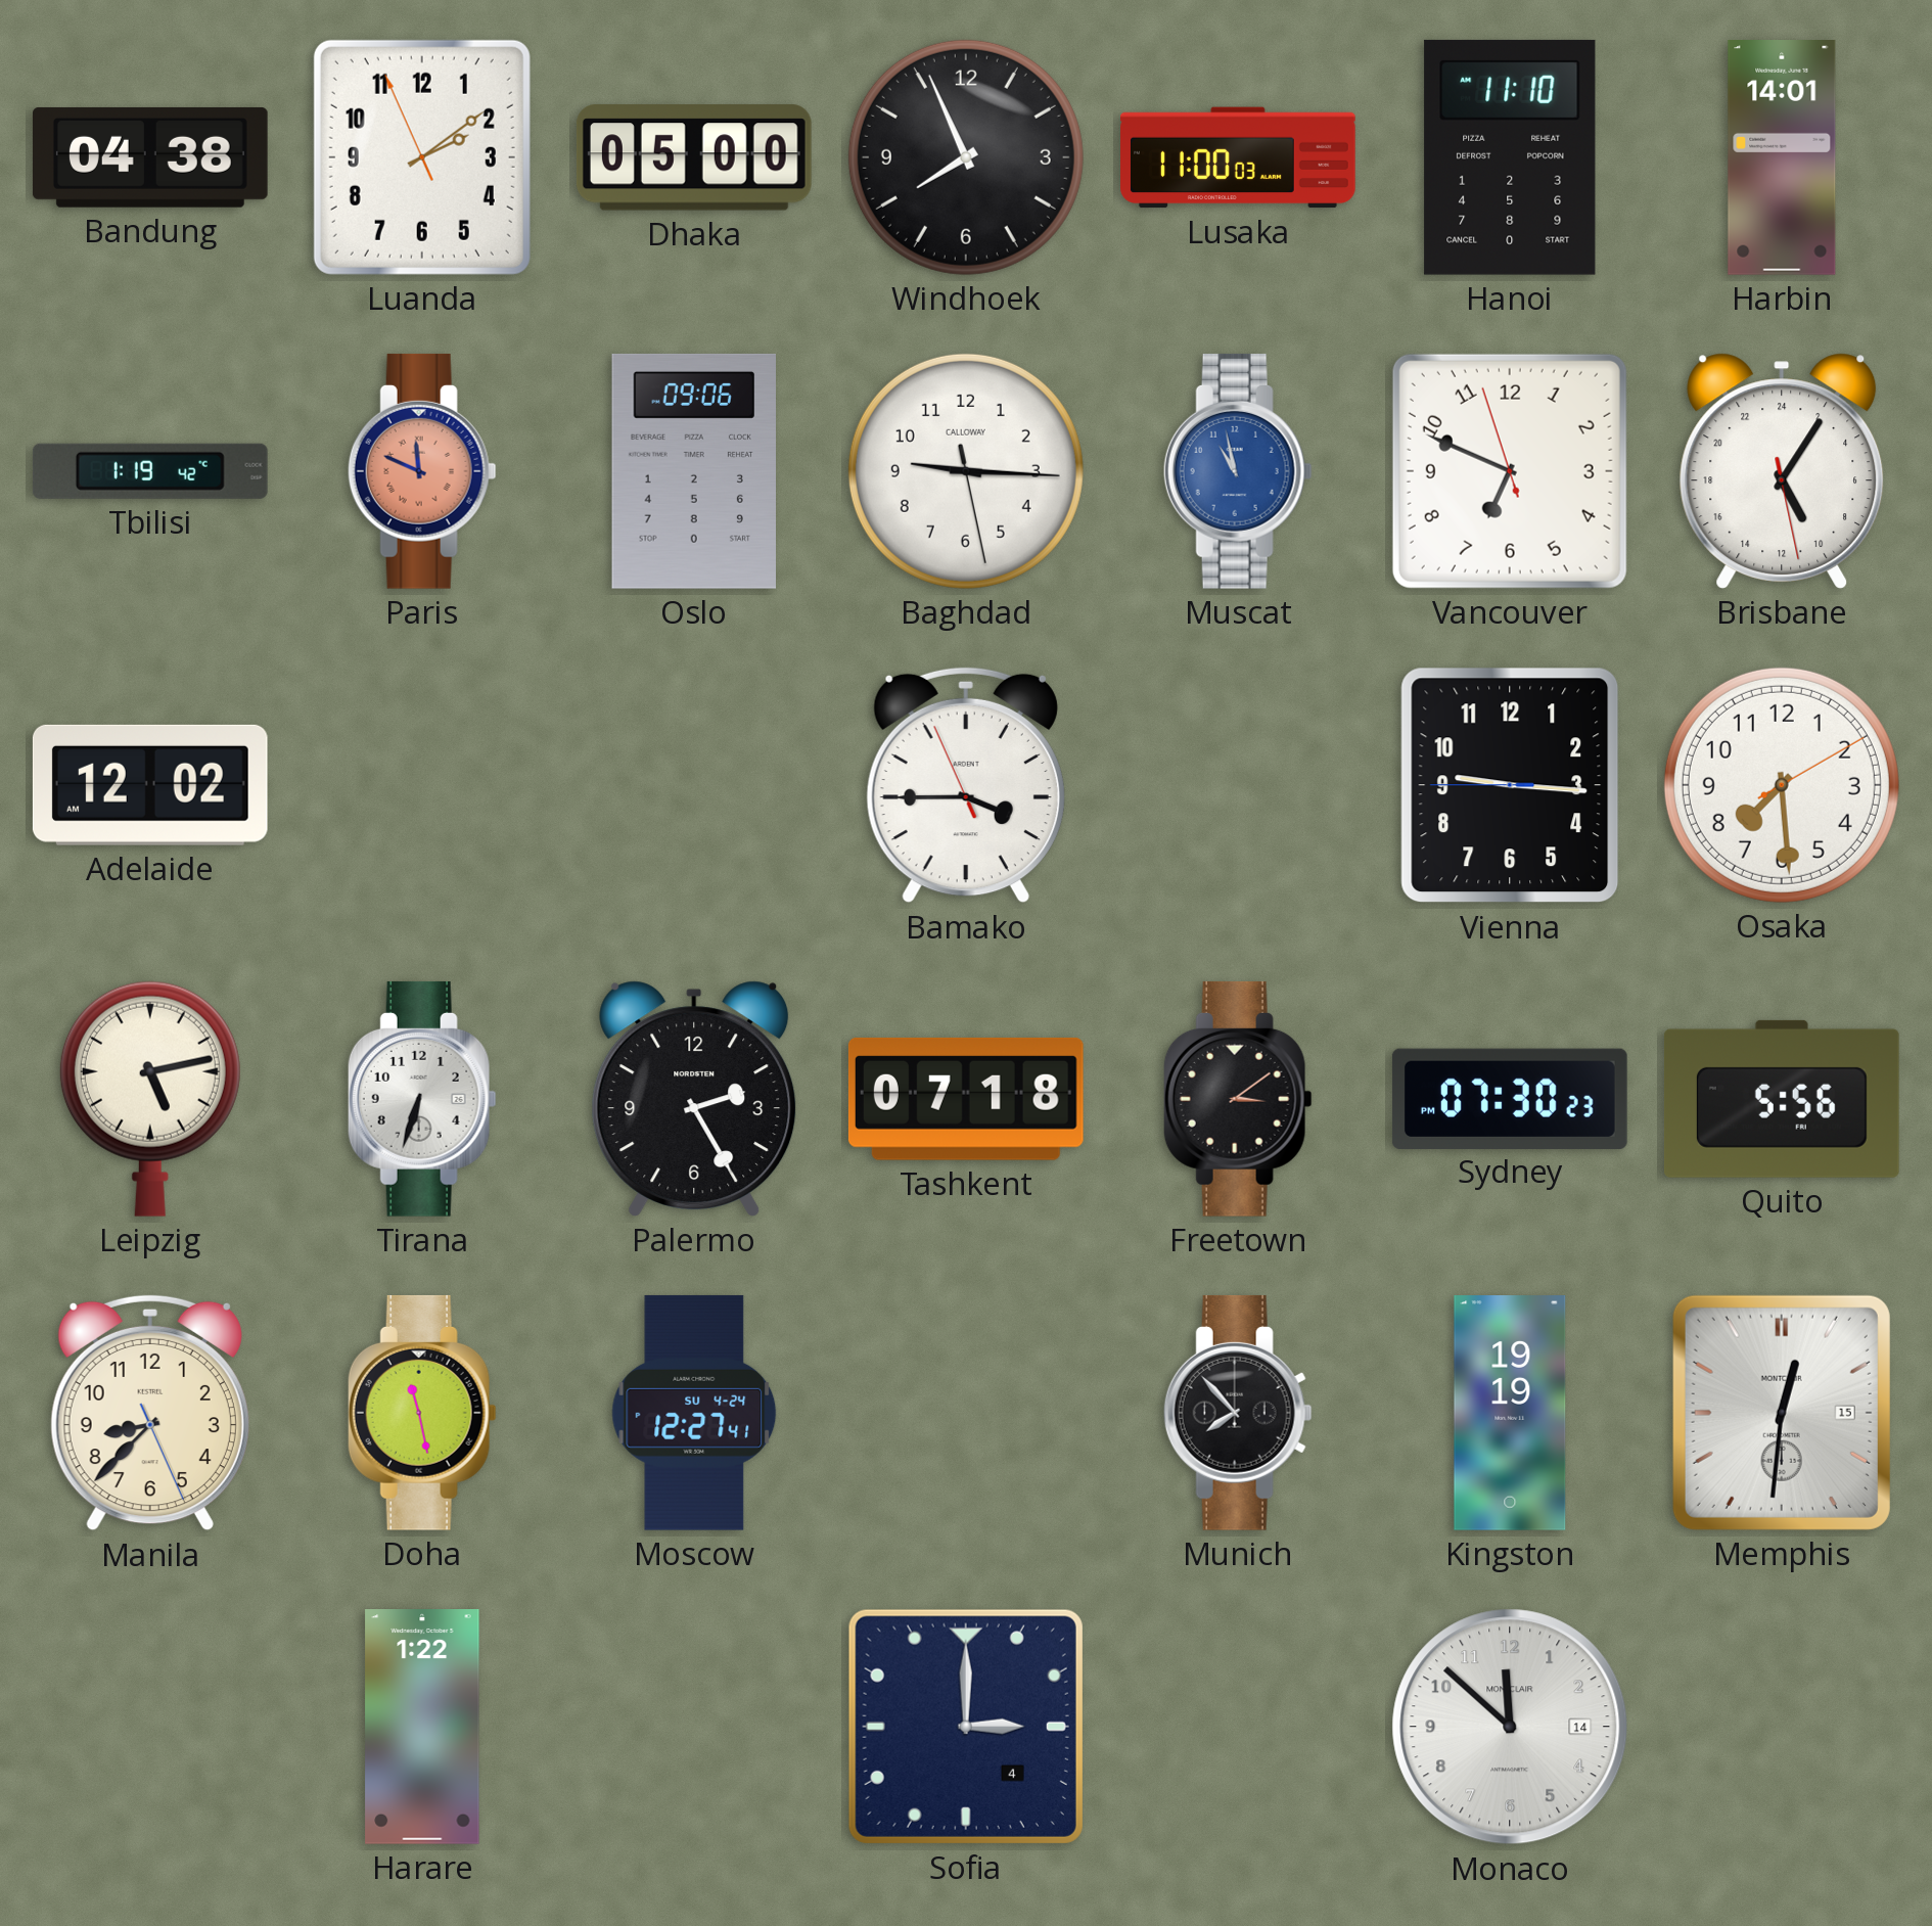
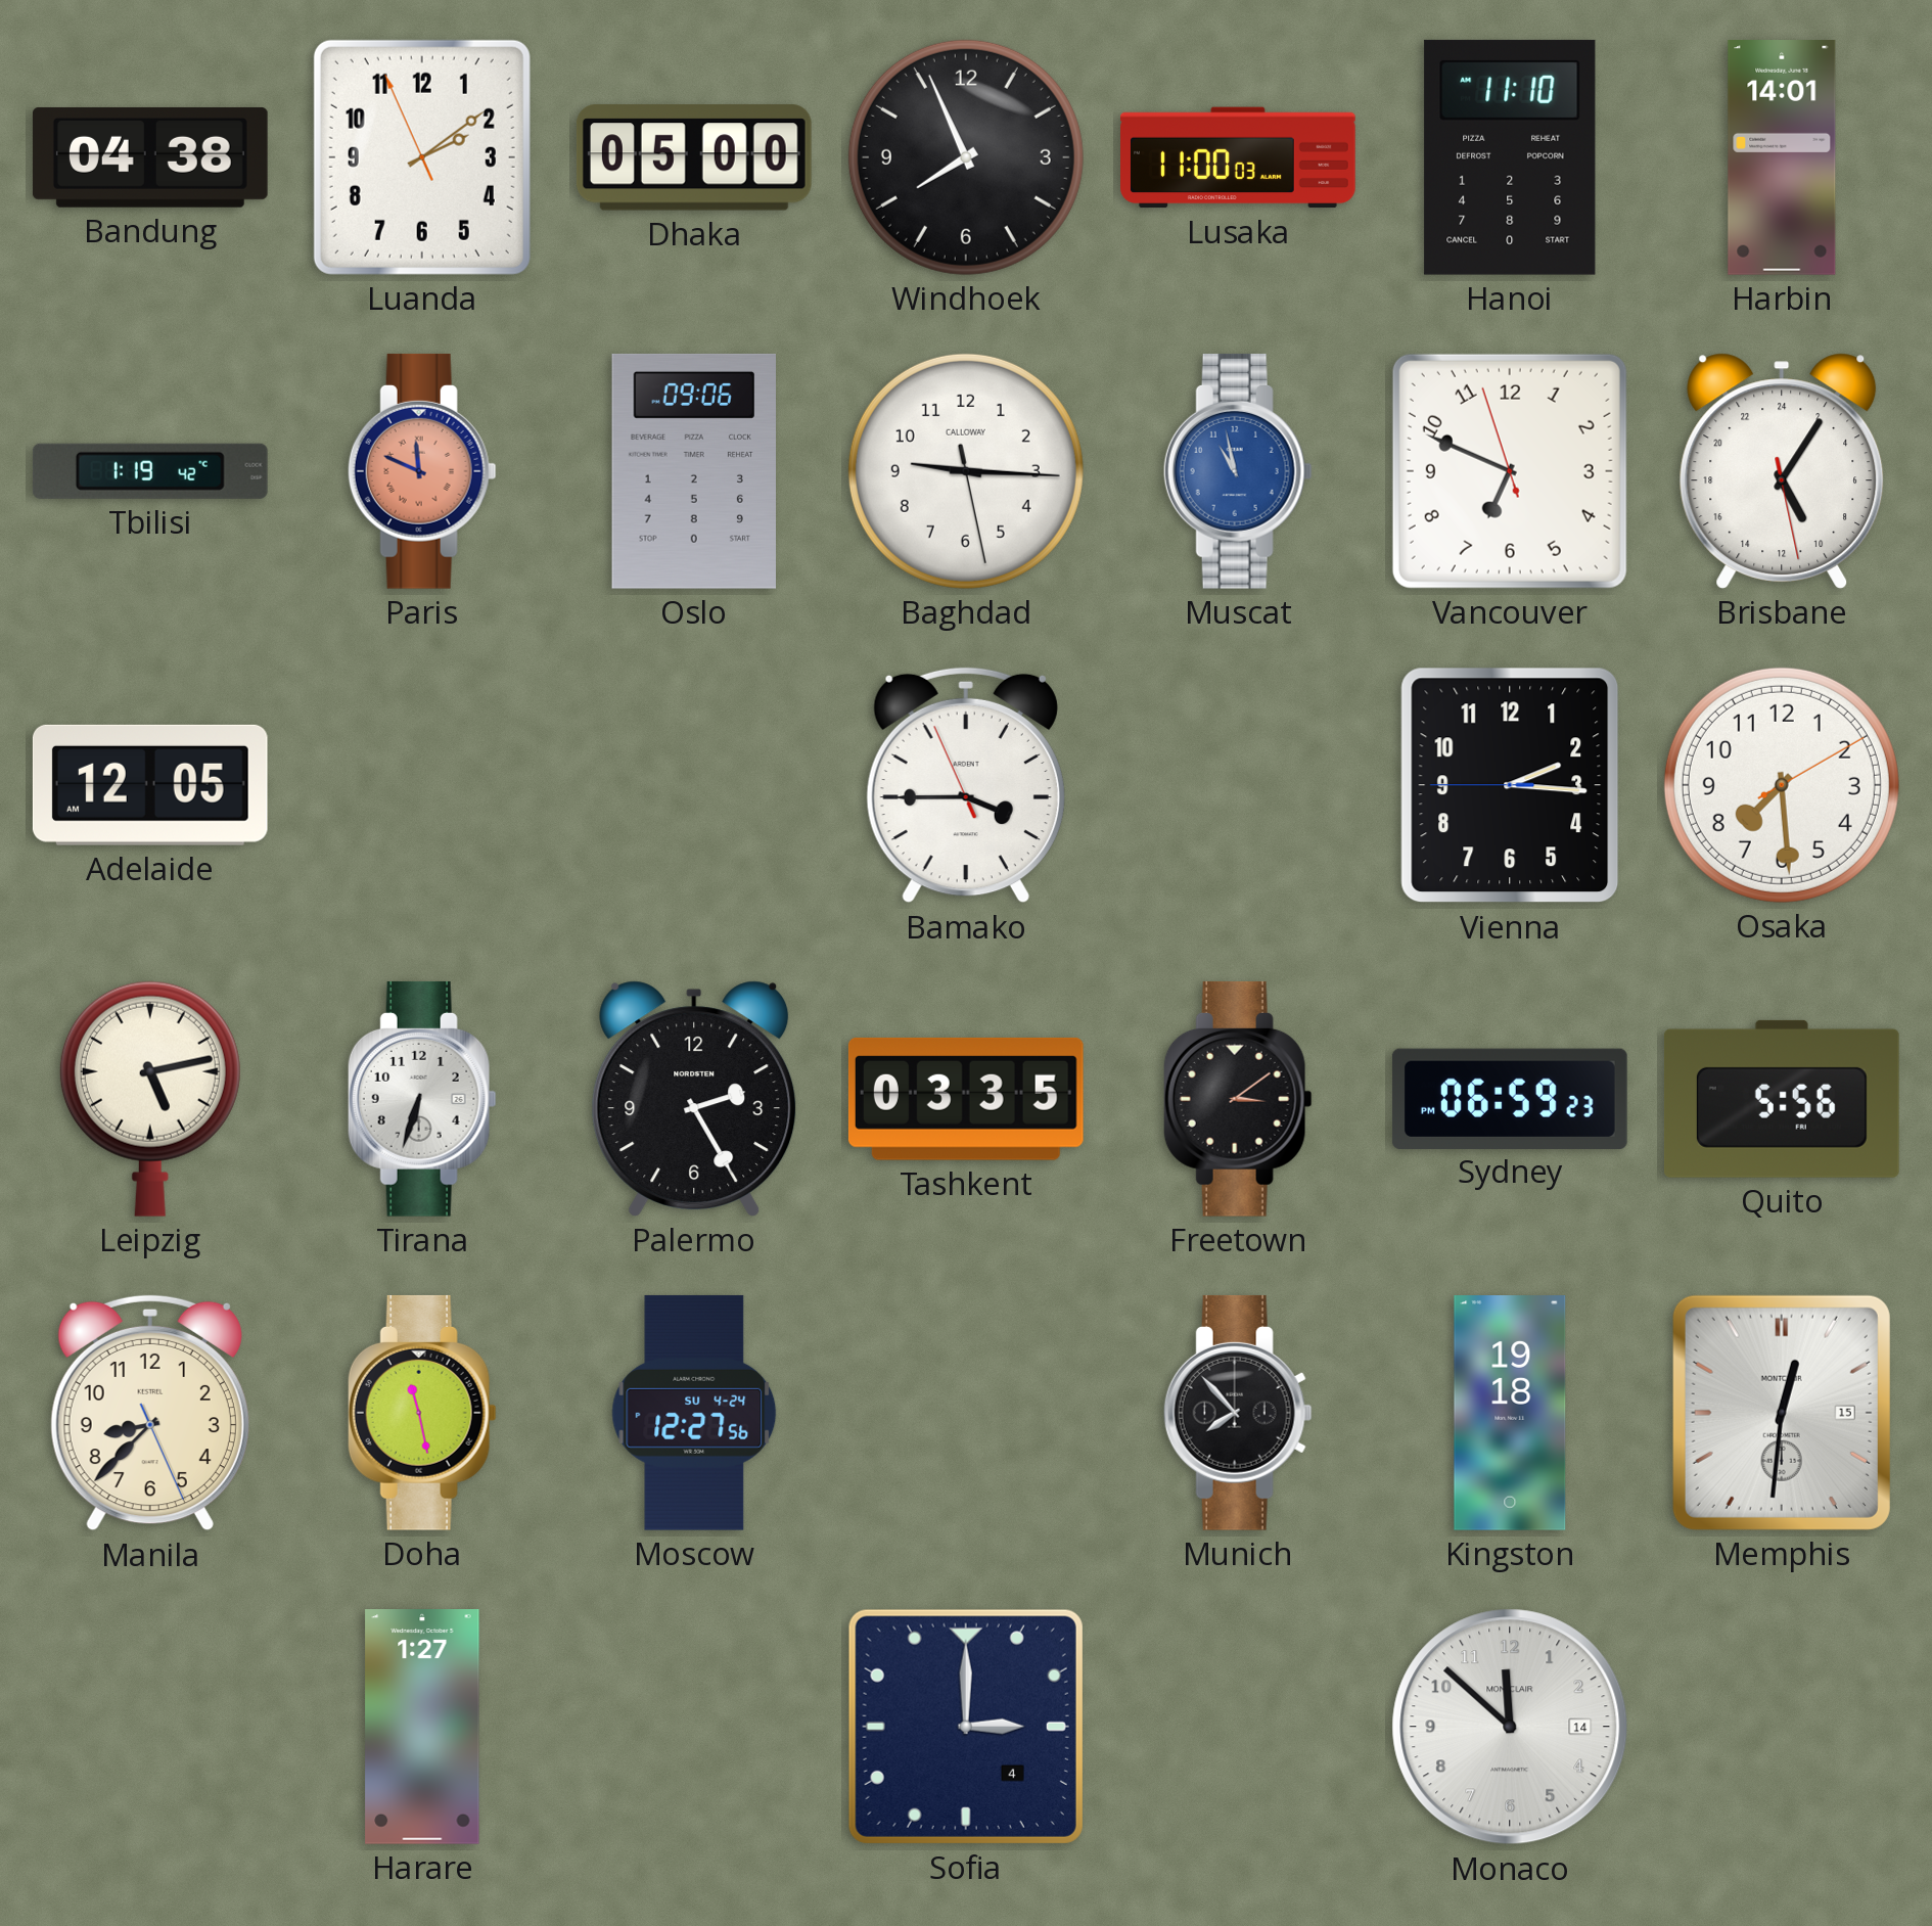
Adelaide: 12:02 -> 12:05 (150, 785)
Vienna: 9:15 -> 2:15 (1510, 785)
Tashkent: 07:18 -> 03:35 (966, 1099)
Sydney: 07:30 -> 06:59 (1510, 1098)
Moscow: 12:27:41 -> 12:27:56 (694, 1413)
Kingston: 19:19 -> 19:18 (1510, 1414)
Harare: 1:22 -> 1:27 (422, 1728)
